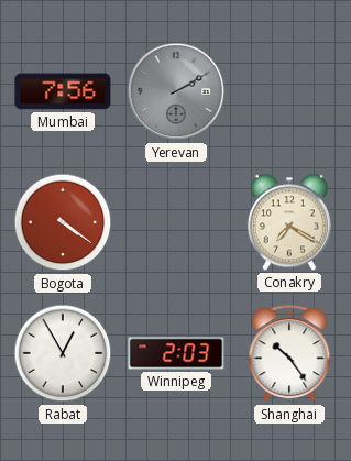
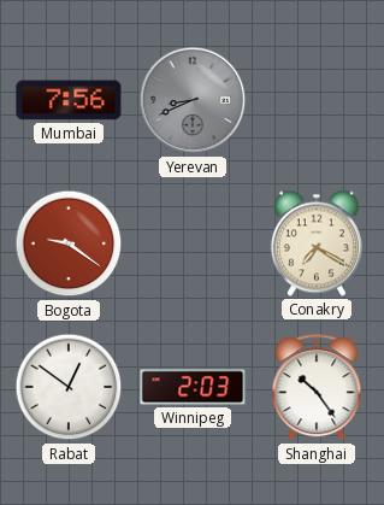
Yerevan: 2:10 -> 8:41 (193, 100)
Bogota: 4:21 -> 9:21 (69, 243)
Rabat: 12:55 -> 12:51 (69, 387)
